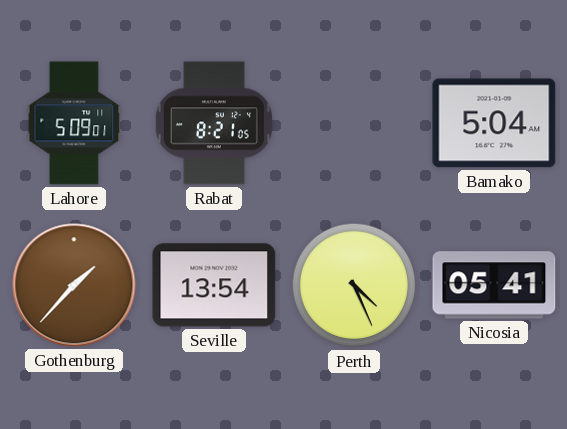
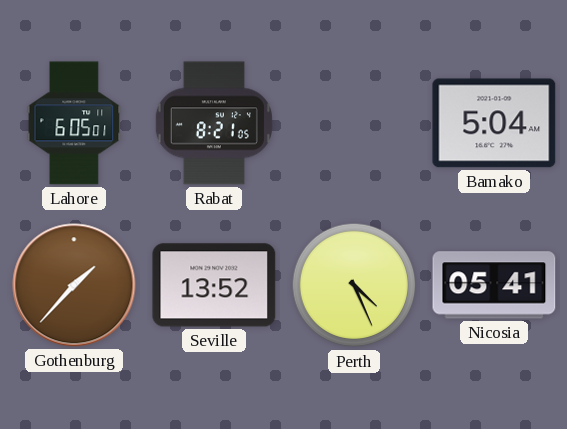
Lahore: 5:09 -> 6:05 (74, 123)
Seville: 13:54 -> 13:52 (214, 285)
